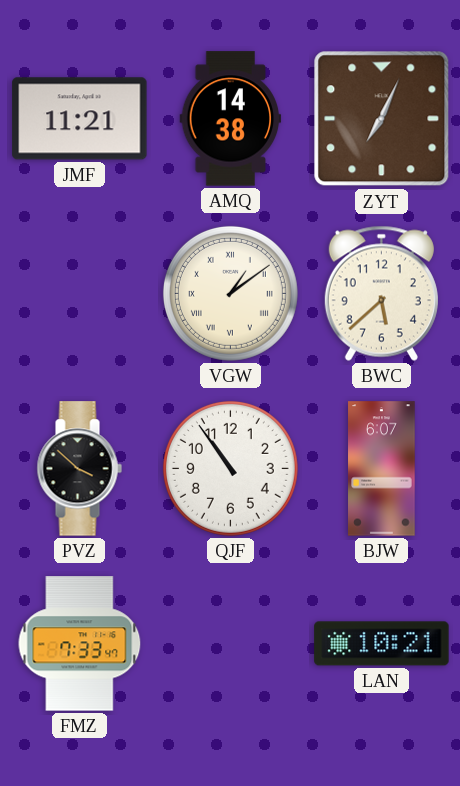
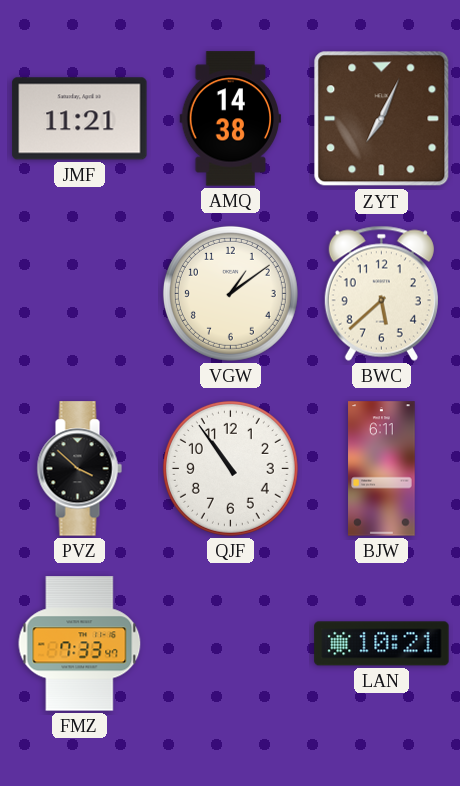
VGW numerals: Roman -> Arabic (230, 293)
BJW: 6:07 -> 6:11 (382, 469)
